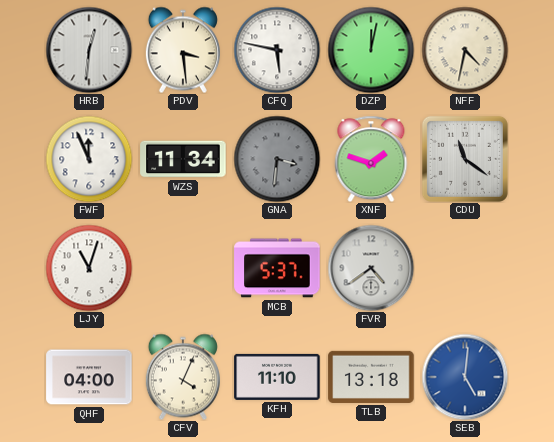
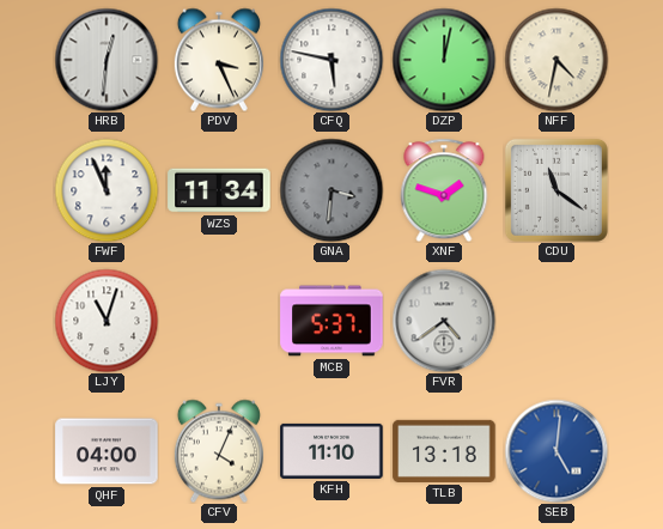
PDV: 3:29 -> 3:26 (219, 60)
